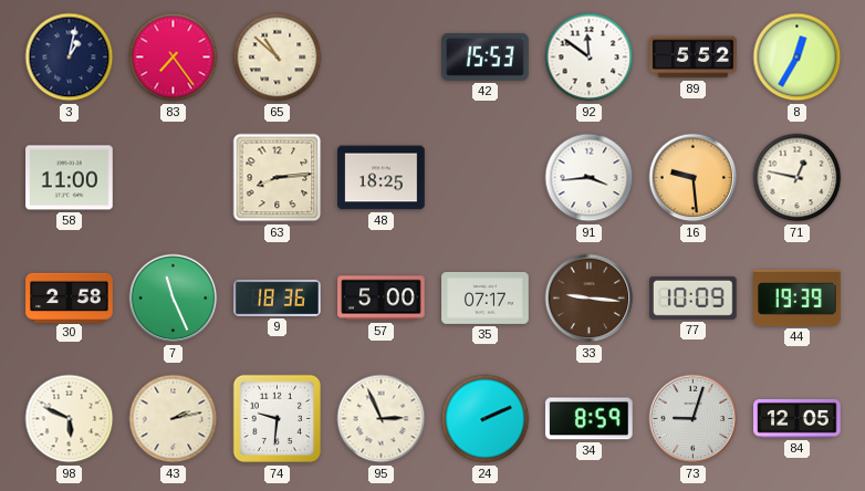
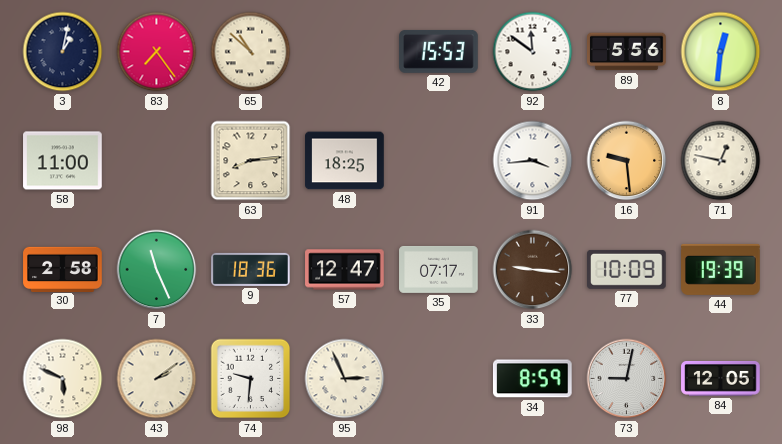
89: 5:52 -> 5:56 (627, 52)
8: 12:35 -> 12:31 (721, 52)
57: 5:00 -> 12:47 (345, 270)
43: 2:13 -> 2:09 (157, 379)
24: 2:11 -> none (486, 419)
73: 9:03 -> 9:02 (627, 379)
